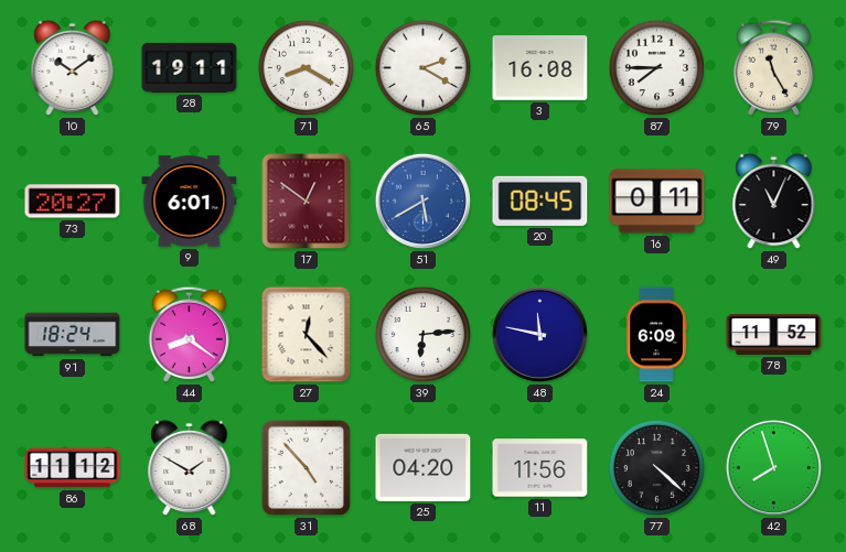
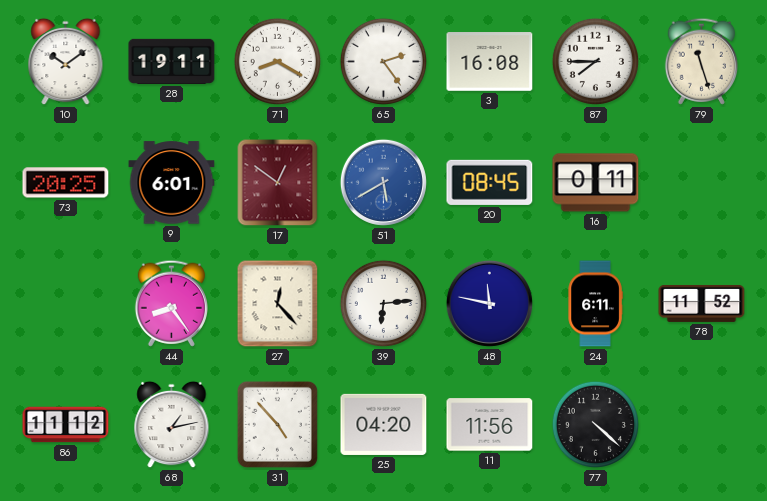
65: 2:20 -> 2:24 (383, 61)
79: 11:25 -> 11:27 (701, 61)
73: 20:27 -> 20:25 (66, 183)
49: 11:04 -> none (774, 202)
91: 18:24 -> none (73, 335)
44: 8:21 -> 8:24 (171, 303)
24: 6:09 -> 6:11 (595, 304)
68: 1:50 -> 1:13 (172, 425)
42: 7:57 -> none (773, 467)
